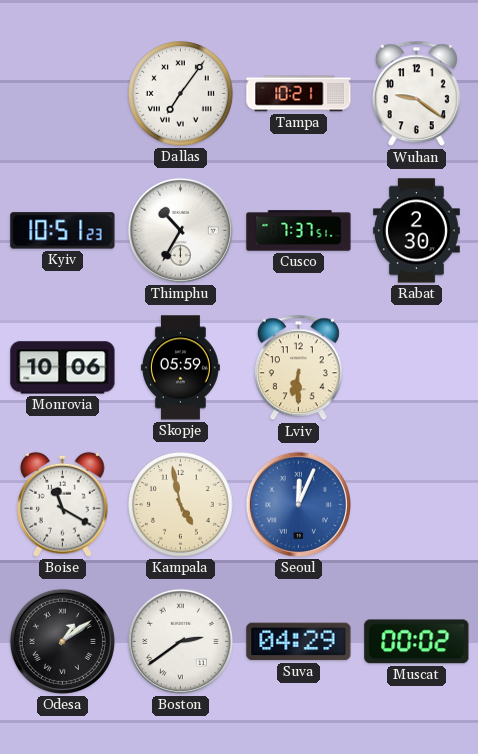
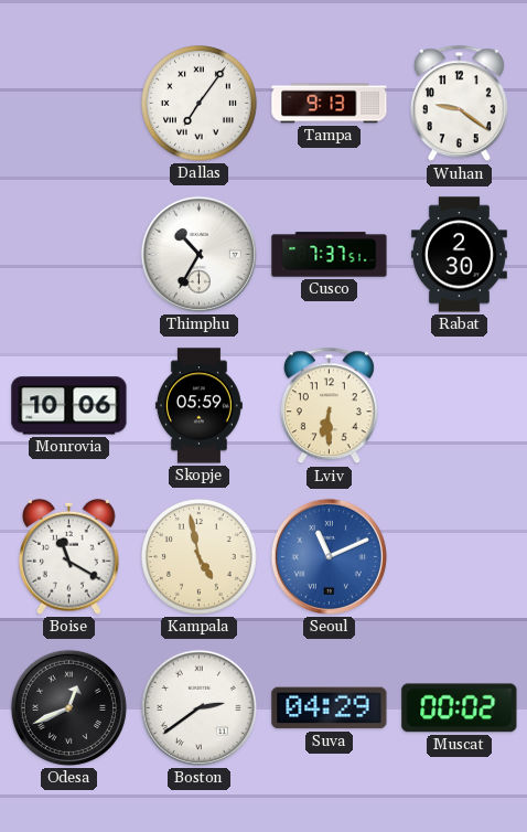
Tampa: 10:21 -> 9:13 (330, 104)
Kyiv: 10:51 -> none (63, 231)
Seoul: 12:04 -> 11:11 (329, 556)
Odesa: 1:09 -> 12:41 (68, 707)
